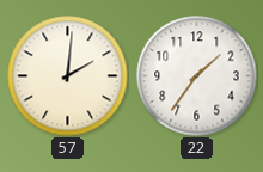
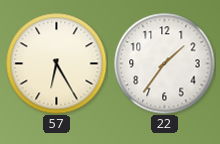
57: 2:01 -> 6:25 (57, 64)
